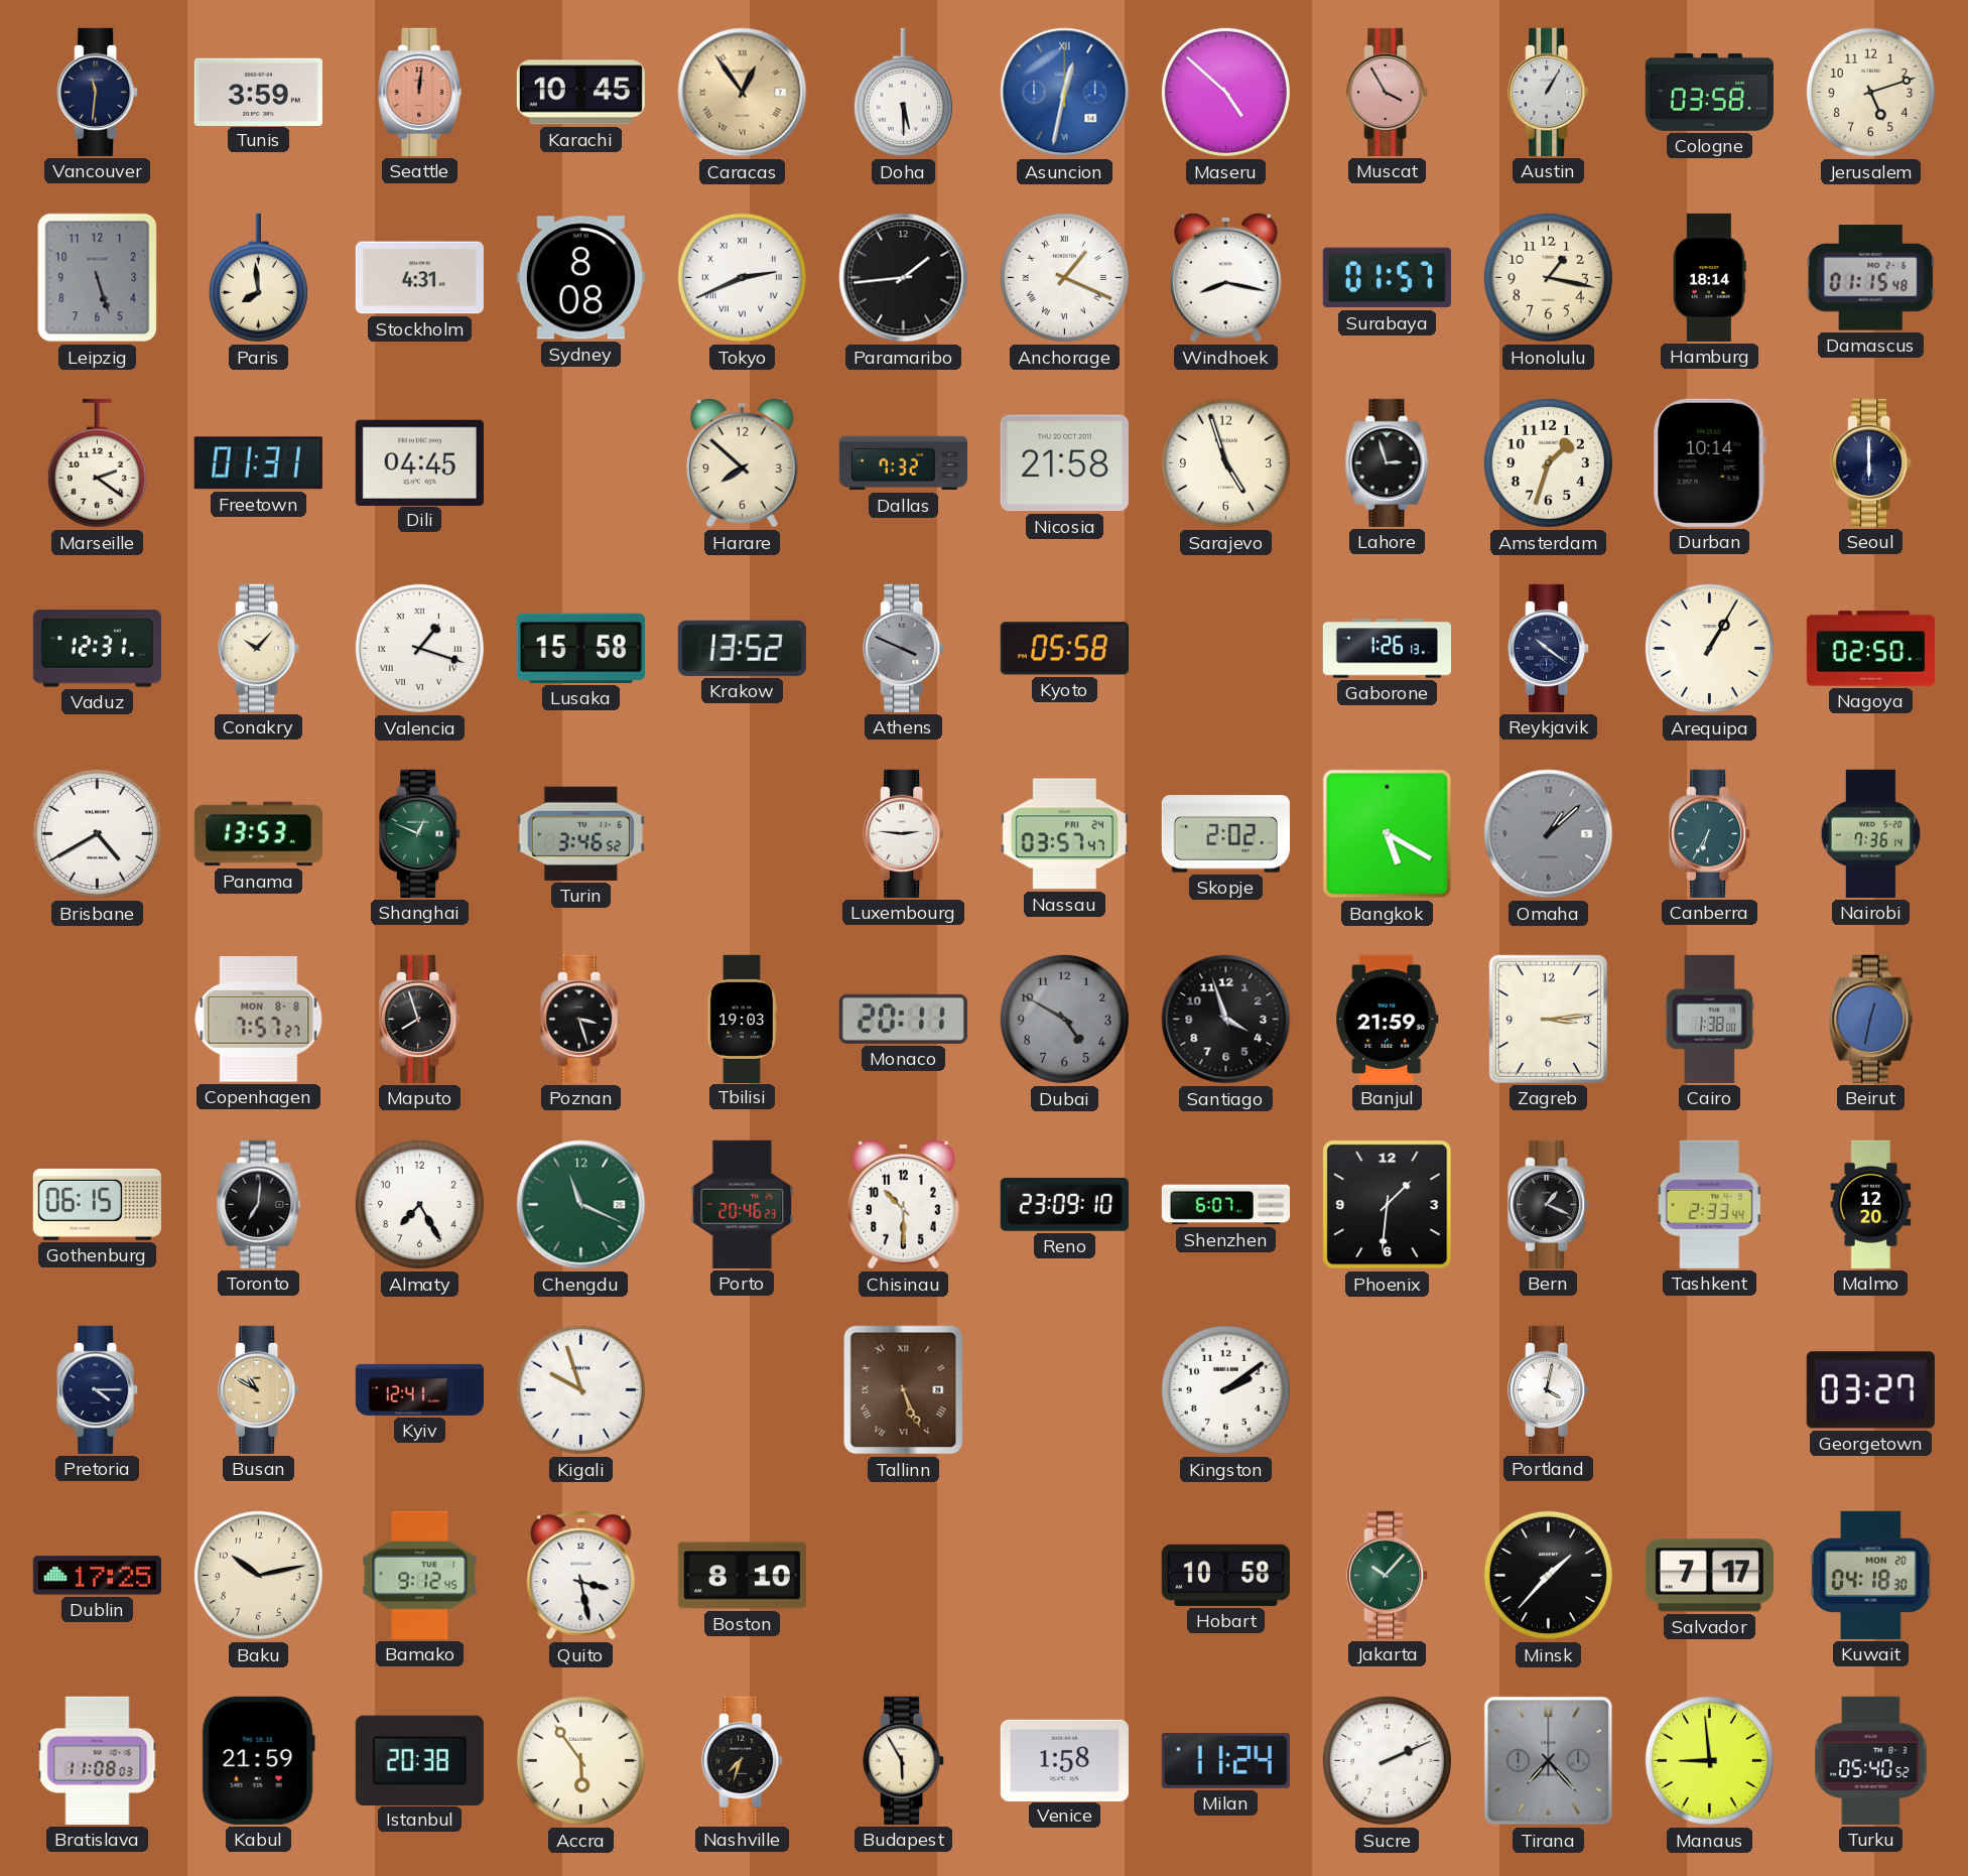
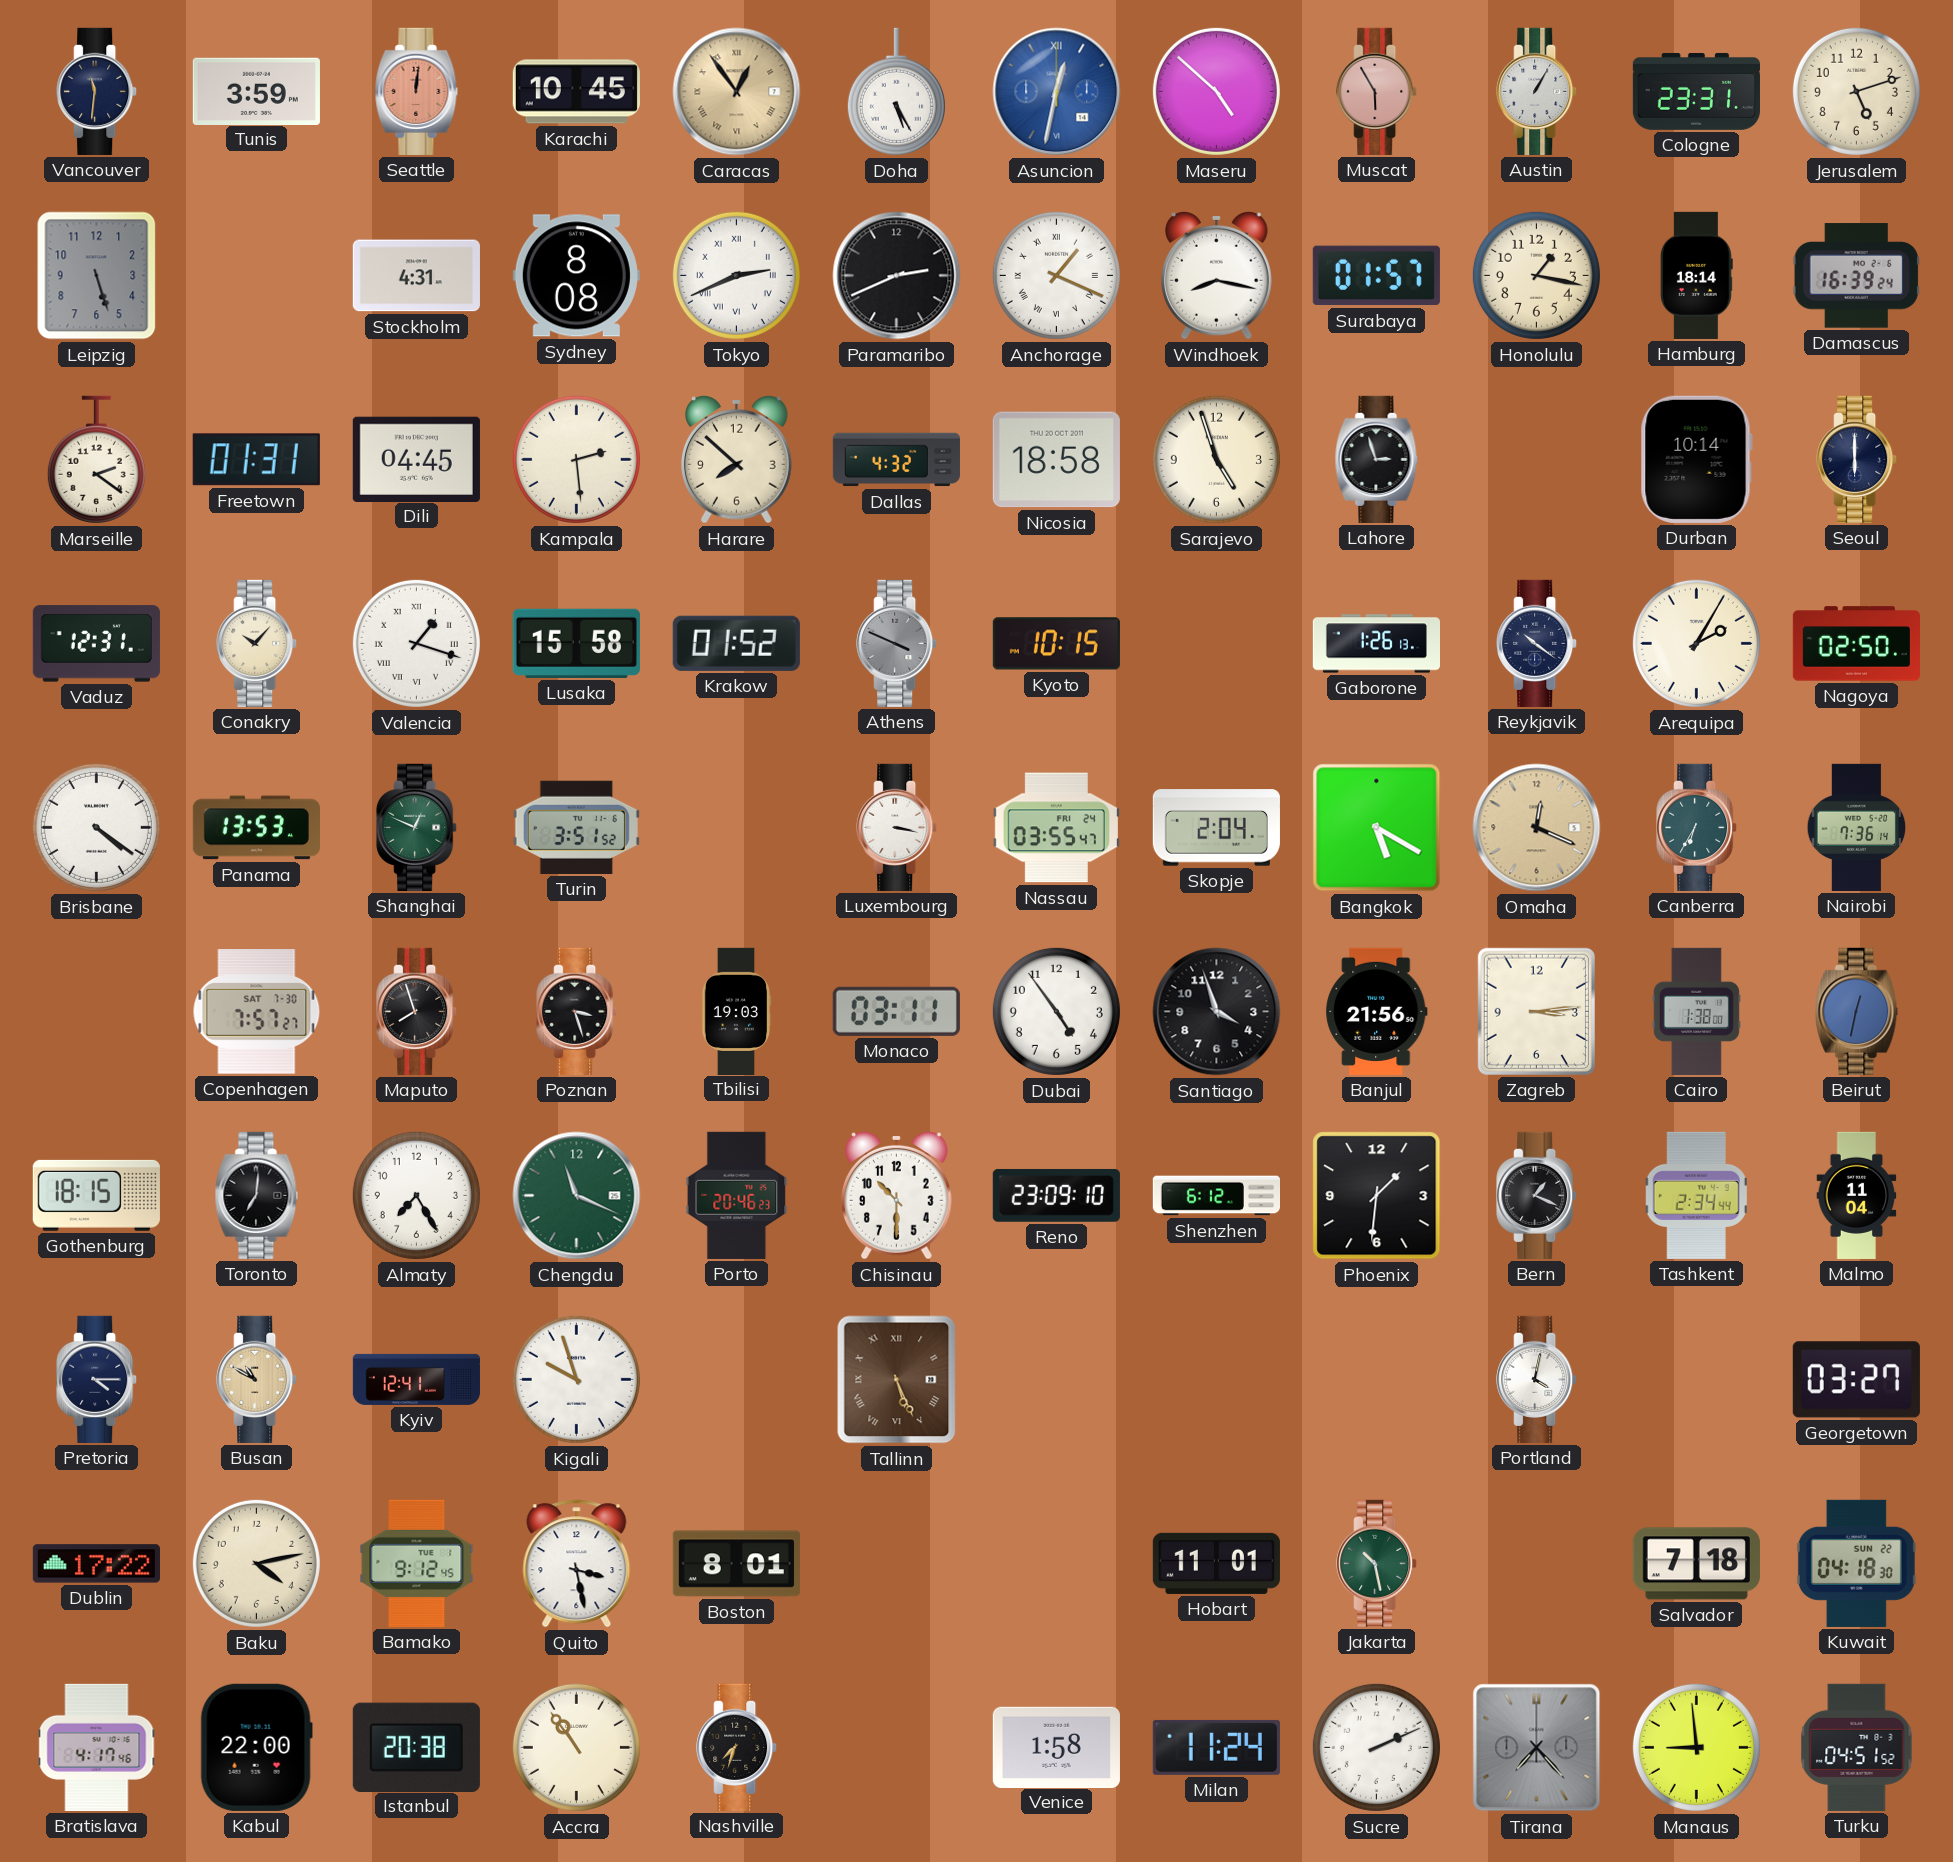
Doha: 5:30 -> 5:25 (896, 92)
Muscat: 3:55 -> 5:55 (1377, 91)
Cologne: 03:58 -> 23:31 (1696, 91)
Paris: 7:59 -> none (258, 278)
Paramaribo: 1:44 -> 2:41 (897, 276)
Damascus: 01:15 -> 16:39 (1856, 276)
Kampala: none -> 2:29 (576, 459)
Dallas: 7:32 -> 4:32 (896, 460)
Nicosia: 21:58 -> 18:58 (1056, 460)
Amsterdam: 1:33 -> none (1548, 462)
Krakow: 13:52 -> 01:52 (736, 643)
Kyoto: 05:58 -> 10:15 (1056, 644)
Arequipa: 1:05 -> 2:05 (1696, 643)
Brisbane: 4:40 -> 4:21 (96, 827)
Turin: 3:46 -> 3:51 (576, 827)
Luxembourg: 2:46 -> 3:17 (897, 827)
Nassau: 03:57 -> 03:55 (1056, 828)
Skopje: 2:02 -> 2:04 (1216, 828)
Omaha: 1:08 -> 12:19 (1537, 828)
Omaha dial: grey -> champagne (1537, 828)
Copenhagen date: MON 8-8 -> SAT 7-30 (257, 1012)
Monaco: 20:11 -> 03:11 (896, 1011)
Dubai: 4:50 -> 4:54 (1056, 1011)
Dubai dial: grey -> white (1056, 1011)
Banjul: 21:59 -> 21:56 (1377, 1011)
Gothenburg: 06:15 -> 18:15 (96, 1195)
Shenzhen: 6:07 -> 6:12 (1216, 1196)
Tashkent: 2:33 -> 2:34 (1696, 1195)
Malmo: 12:20 -> 11:04 (1857, 1195)
Kingston: 2:09 -> none (1225, 1389)
Dublin: 17:25 -> 17:22 (96, 1564)
Baku: 10:13 -> 4:13 (256, 1563)
Boston: 8:10 -> 8:01 (736, 1564)
Hobart: 10:58 -> 11:01 (1216, 1563)
Jakarta: 10:07 -> 10:28 (1377, 1563)
Minsk: 1:37 -> none (1548, 1575)
Salvador: 7:17 -> 7:18 (1696, 1564)
Kuwait date: MON 20 -> SUN 22 (1856, 1563)
Bratislava: 11:08 -> 4:17 (97, 1747)
Kabul: 21:59 -> 22:00 (256, 1747)
Accra: 5:54 -> 10:54 (576, 1747)
Budapest: 5:55 -> none (904, 1760)
Turku: 05:40 -> 04:51 (1857, 1747)
